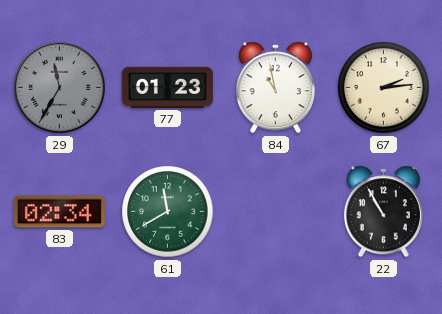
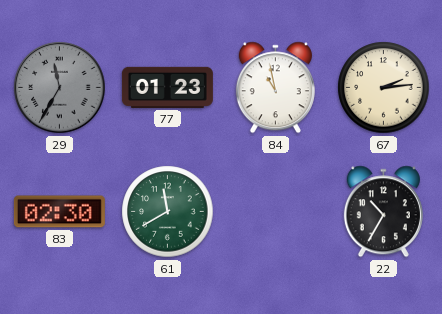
83: 02:34 -> 02:30 (59, 212)
22: 10:55 -> 10:35 (383, 212)
